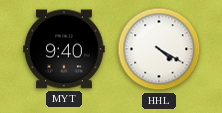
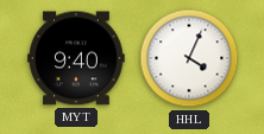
HHL: 4:20 -> 4:04 (189, 58)
